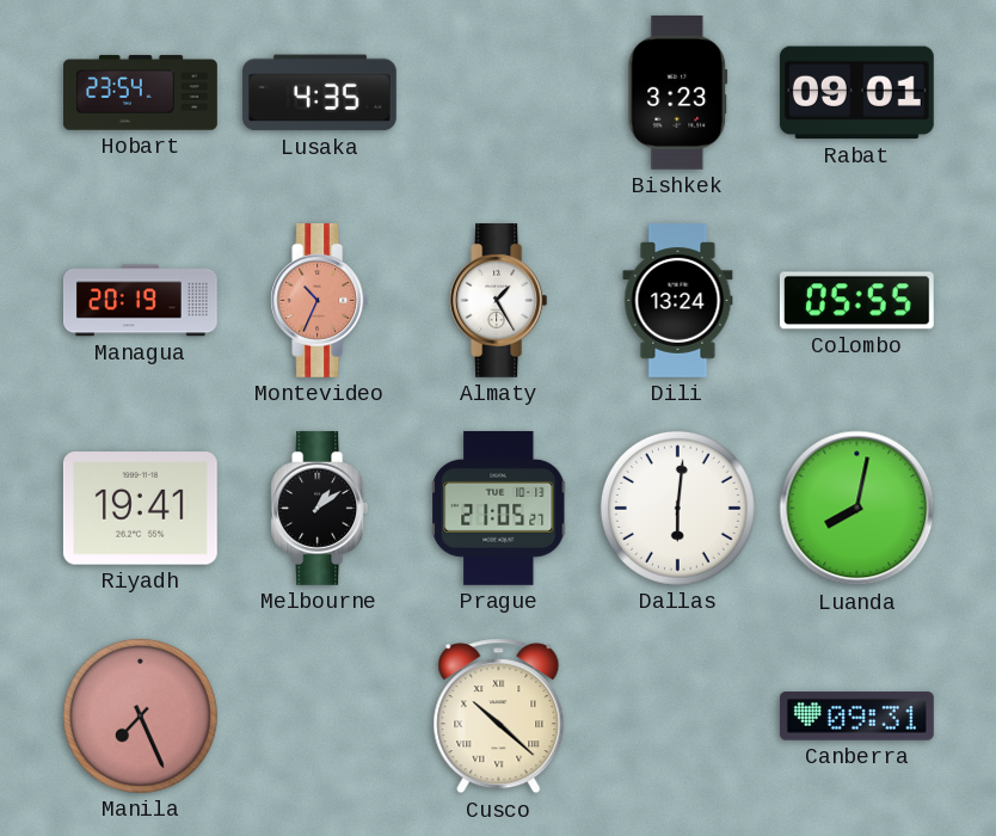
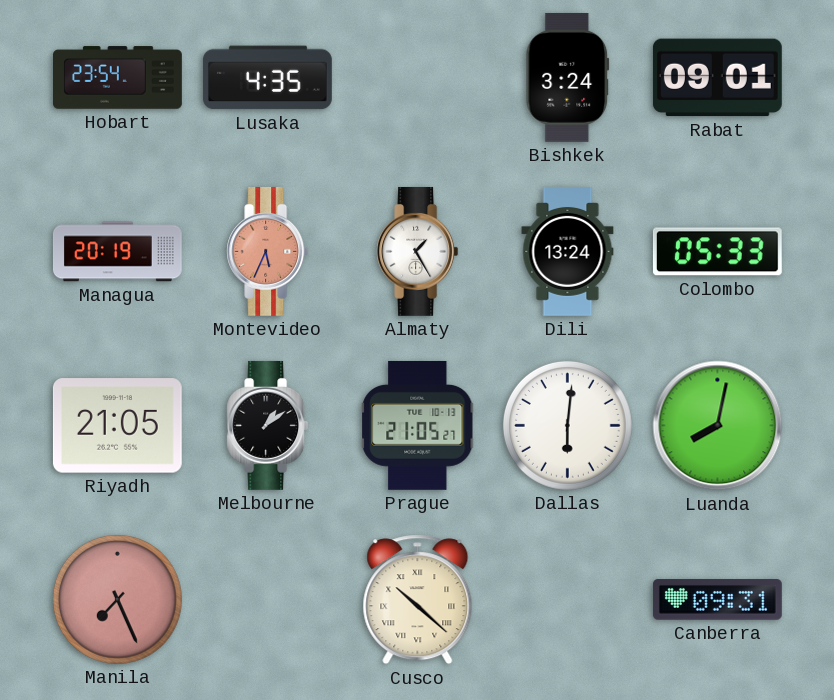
Bishkek: 3:23 -> 3:24 (568, 77)
Montevideo: 10:34 -> 5:34 (268, 251)
Colombo: 05:55 -> 05:33 (717, 252)
Riyadh: 19:41 -> 21:05 (117, 426)
